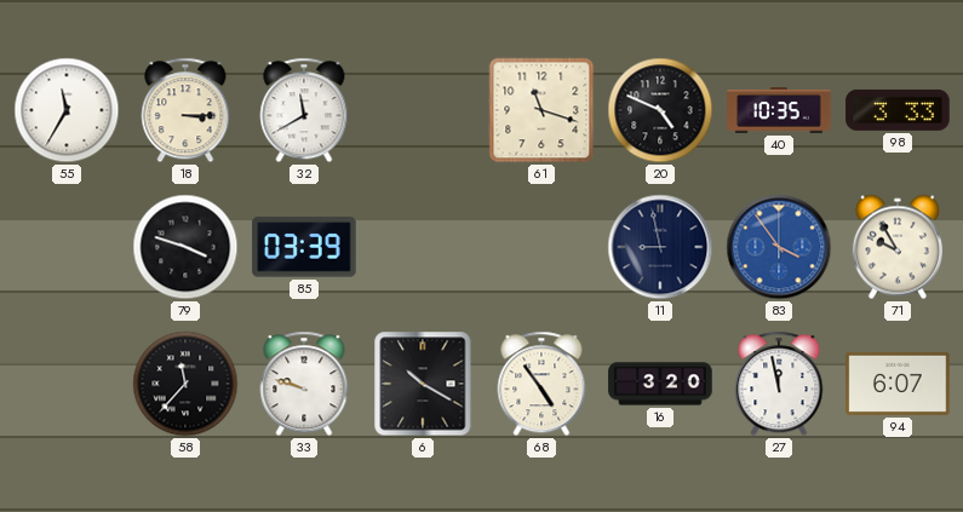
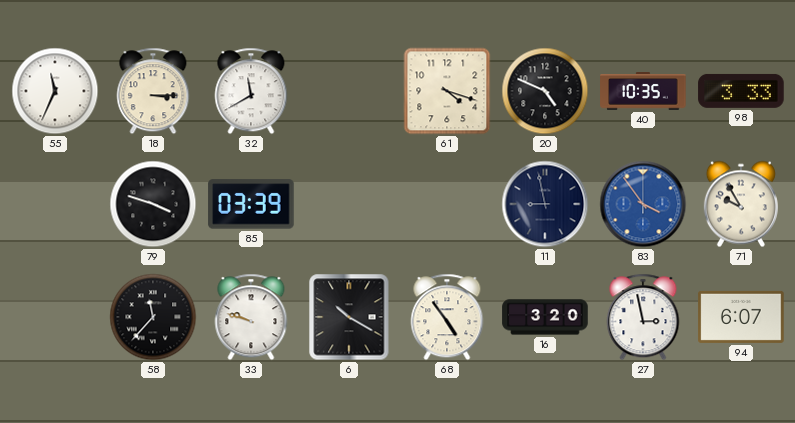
55: 11:35 -> 11:34 (55, 91)
61: 11:18 -> 4:18 (447, 91)
27: 11:58 -> 2:58 (643, 317)
